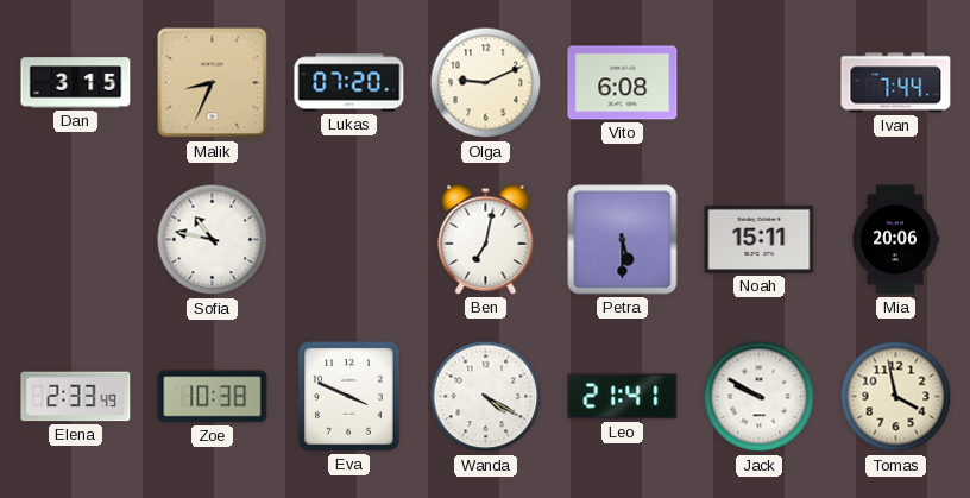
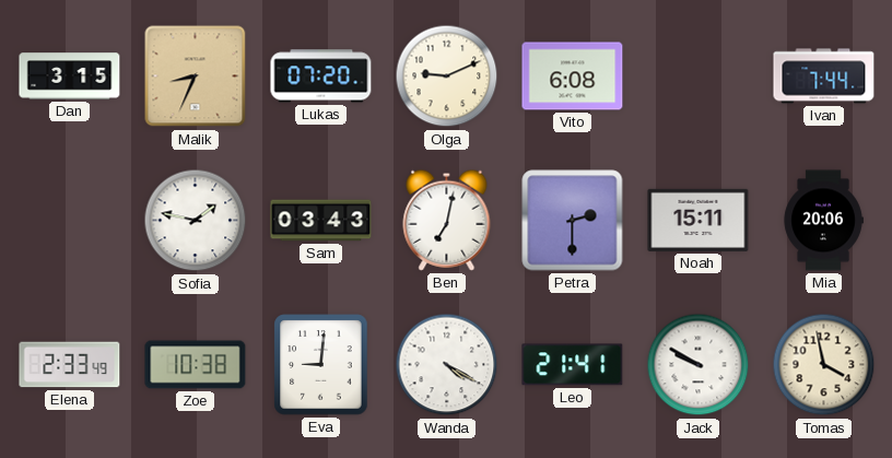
Sofia: 10:47 -> 1:47 (196, 221)
Sam: none -> 03:43 (321, 221)
Petra: 5:30 -> 2:30 (573, 221)
Eva: 3:49 -> 9:01 (321, 365)
